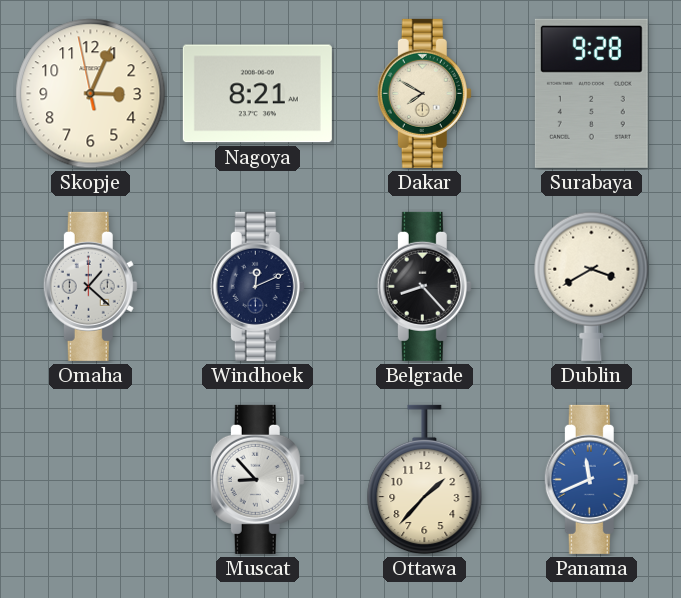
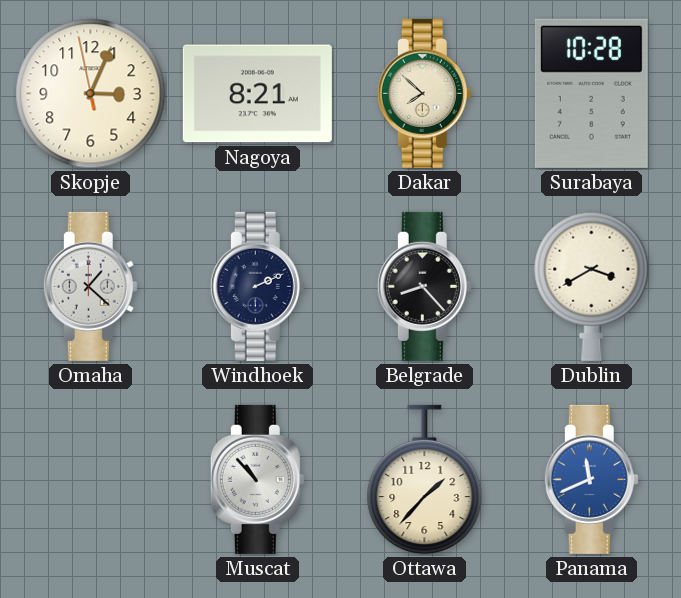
Dakar: 7:50 -> 7:52 (424, 93)
Surabaya: 9:28 -> 10:28 (591, 93)
Windhoek: 12:11 -> 2:11 (257, 286)
Muscat: 8:53 -> 10:53 (257, 479)
